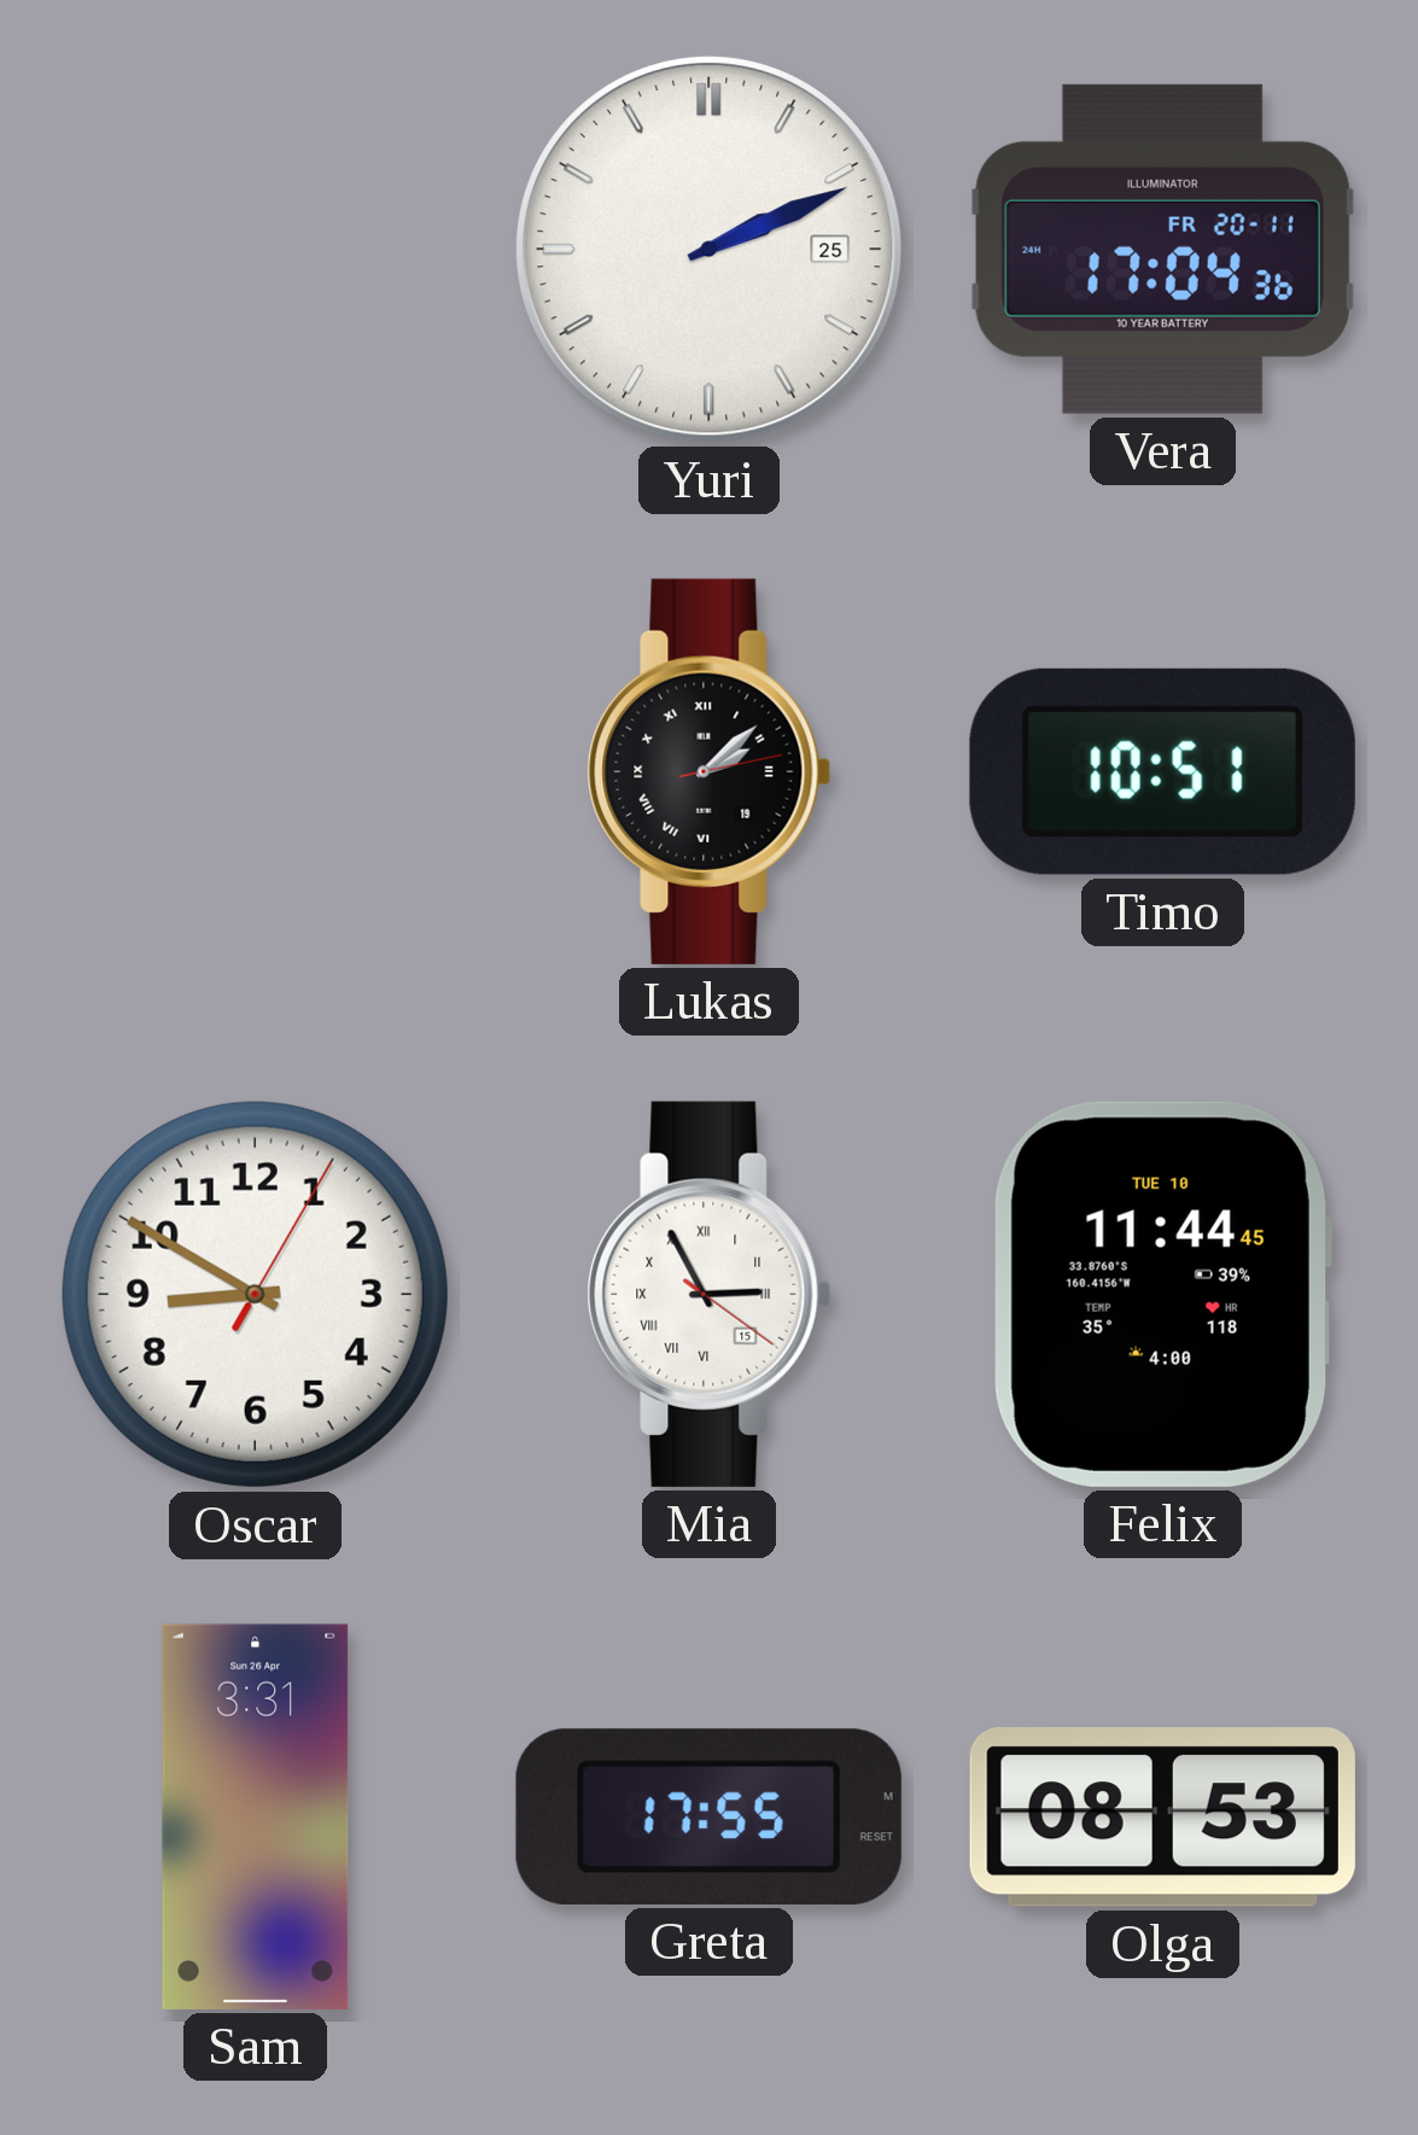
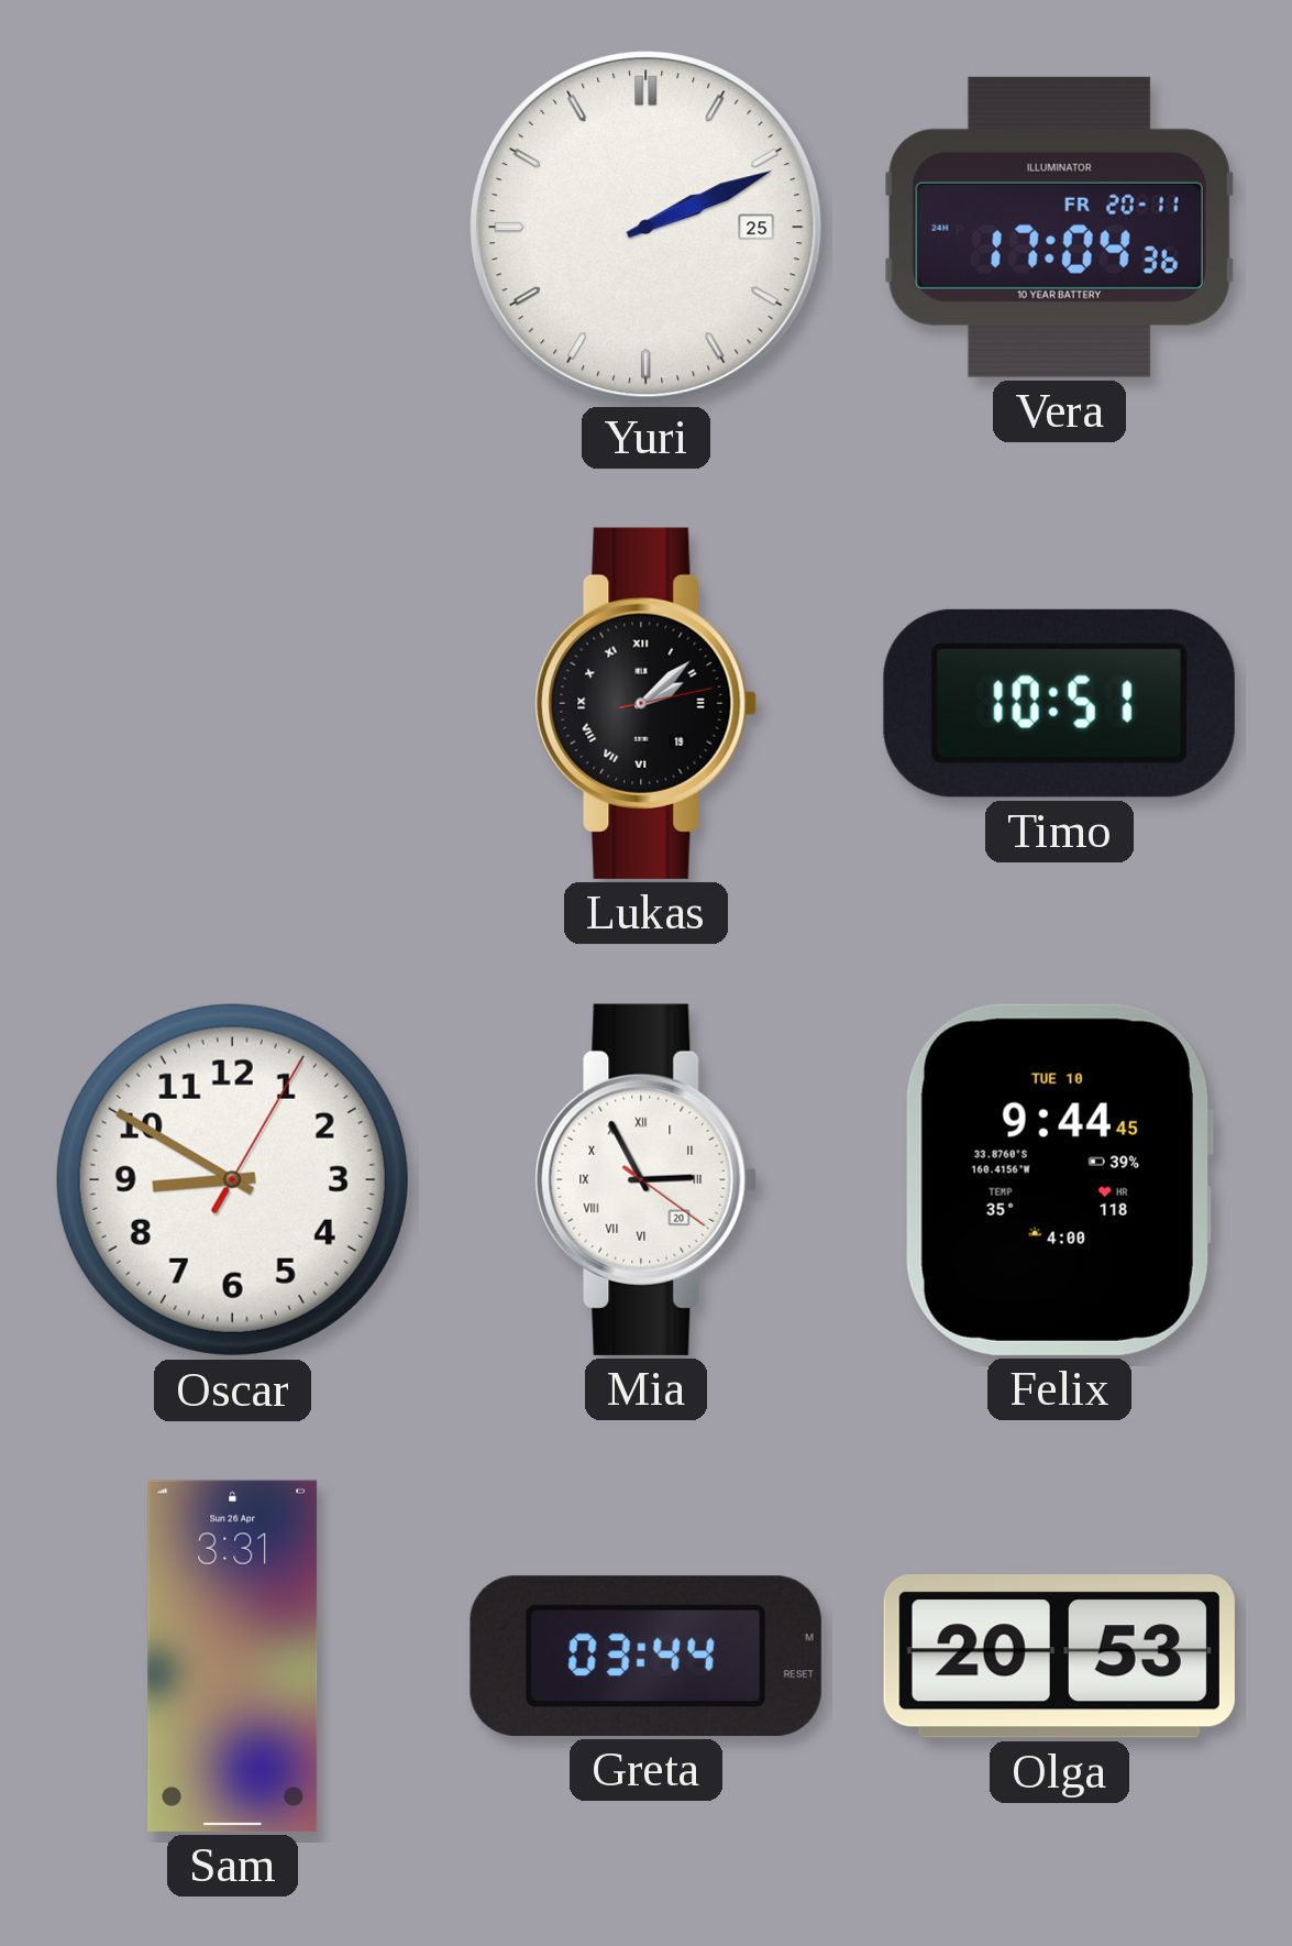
Mia date: 15 -> 20 (647, 1179)
Felix: 11:44 -> 9:44 (1059, 1179)
Greta: 17:55 -> 03:44 (645, 1656)
Olga: 08:53 -> 20:53 (1059, 1657)
